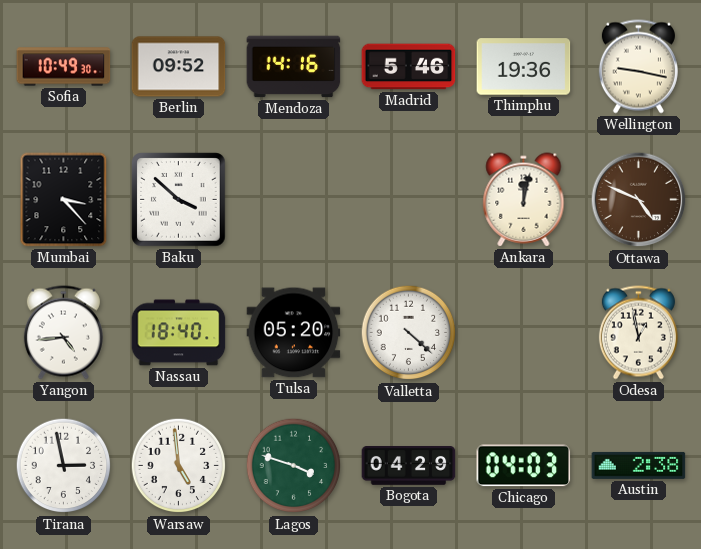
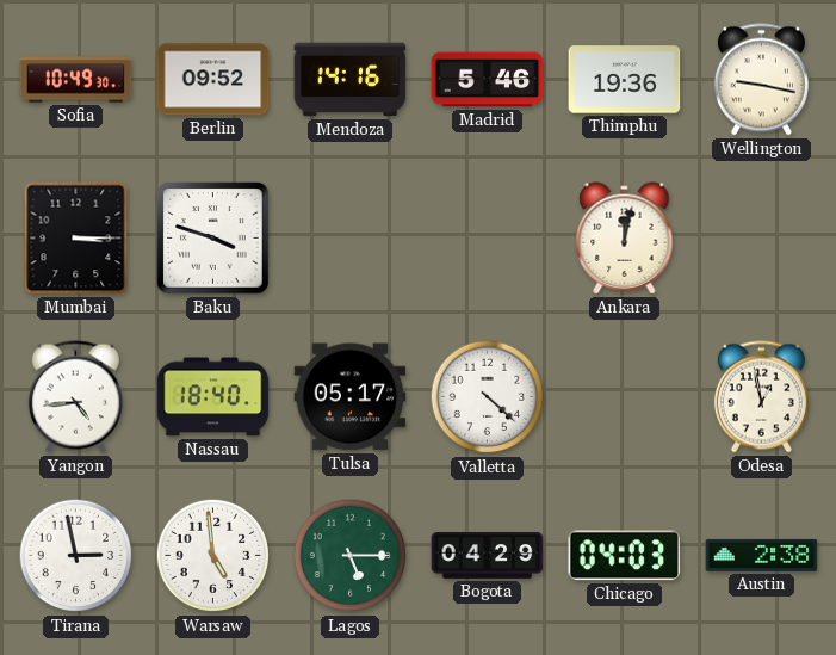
Mumbai: 3:23 -> 3:15 (76, 239)
Baku: 3:52 -> 3:48 (213, 239)
Ottawa: 4:49 -> none (639, 200)
Tulsa: 05:20 -> 05:17 (351, 397)
Lagos: 3:48 -> 5:15 (351, 556)
